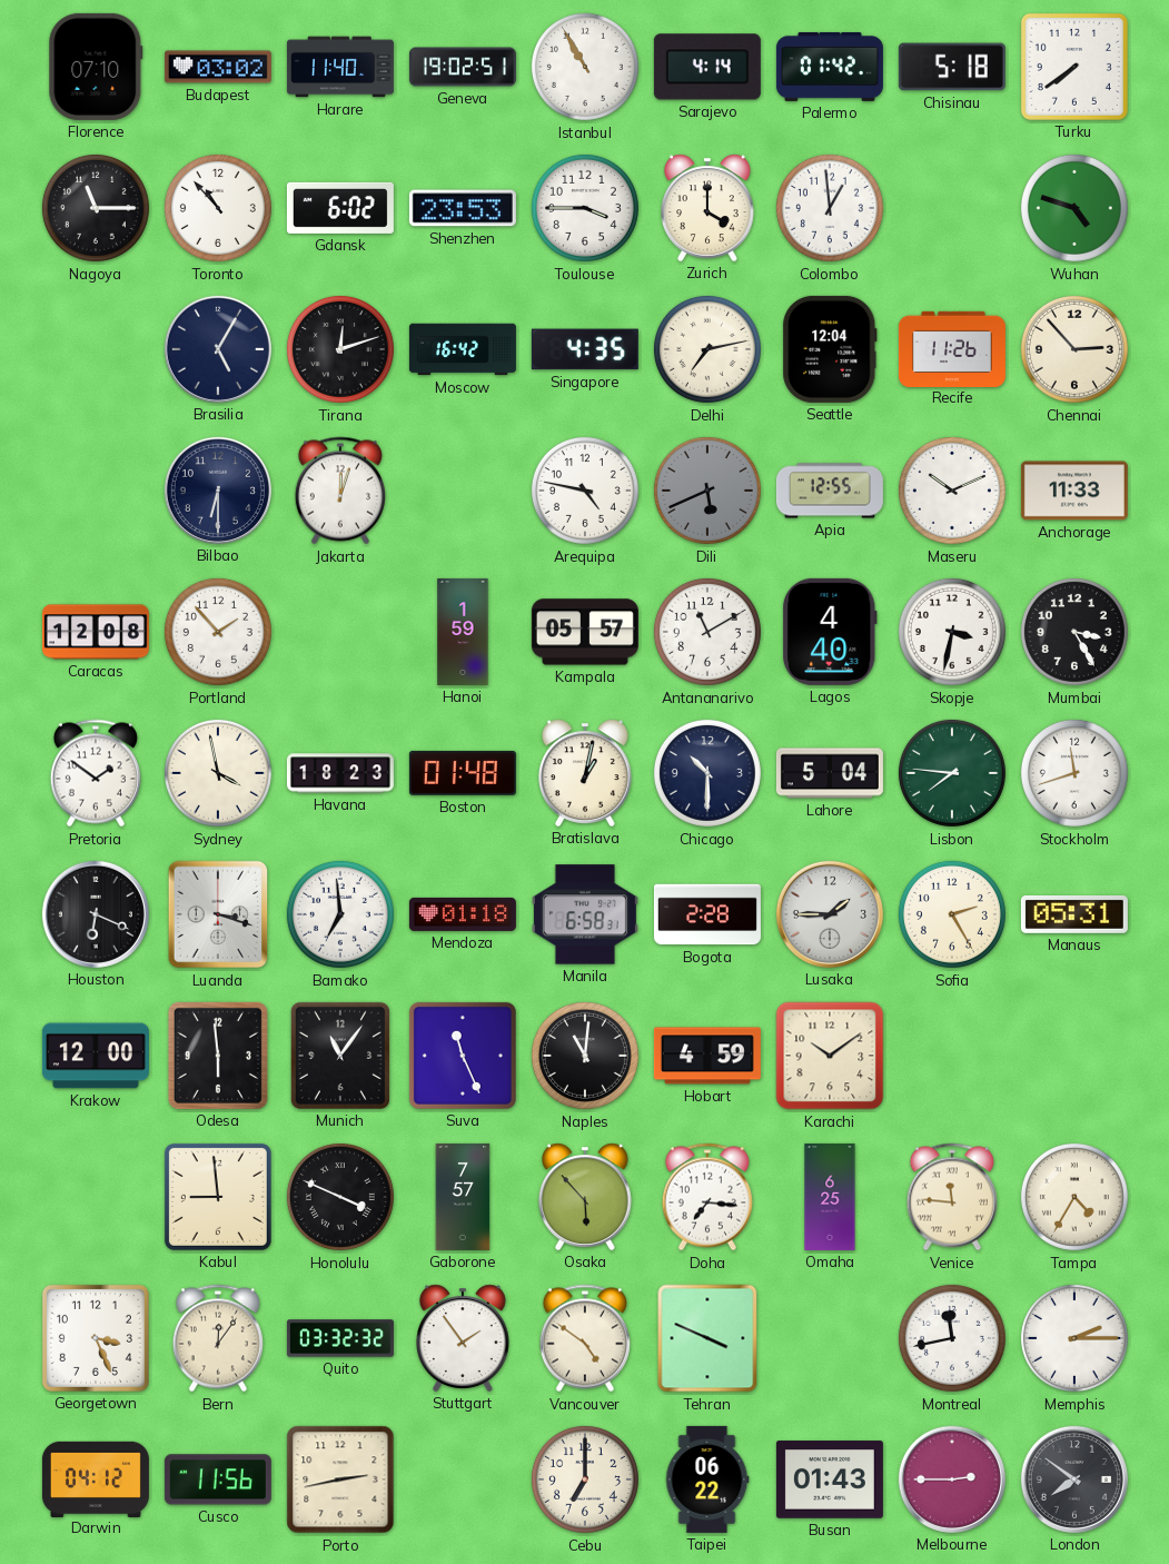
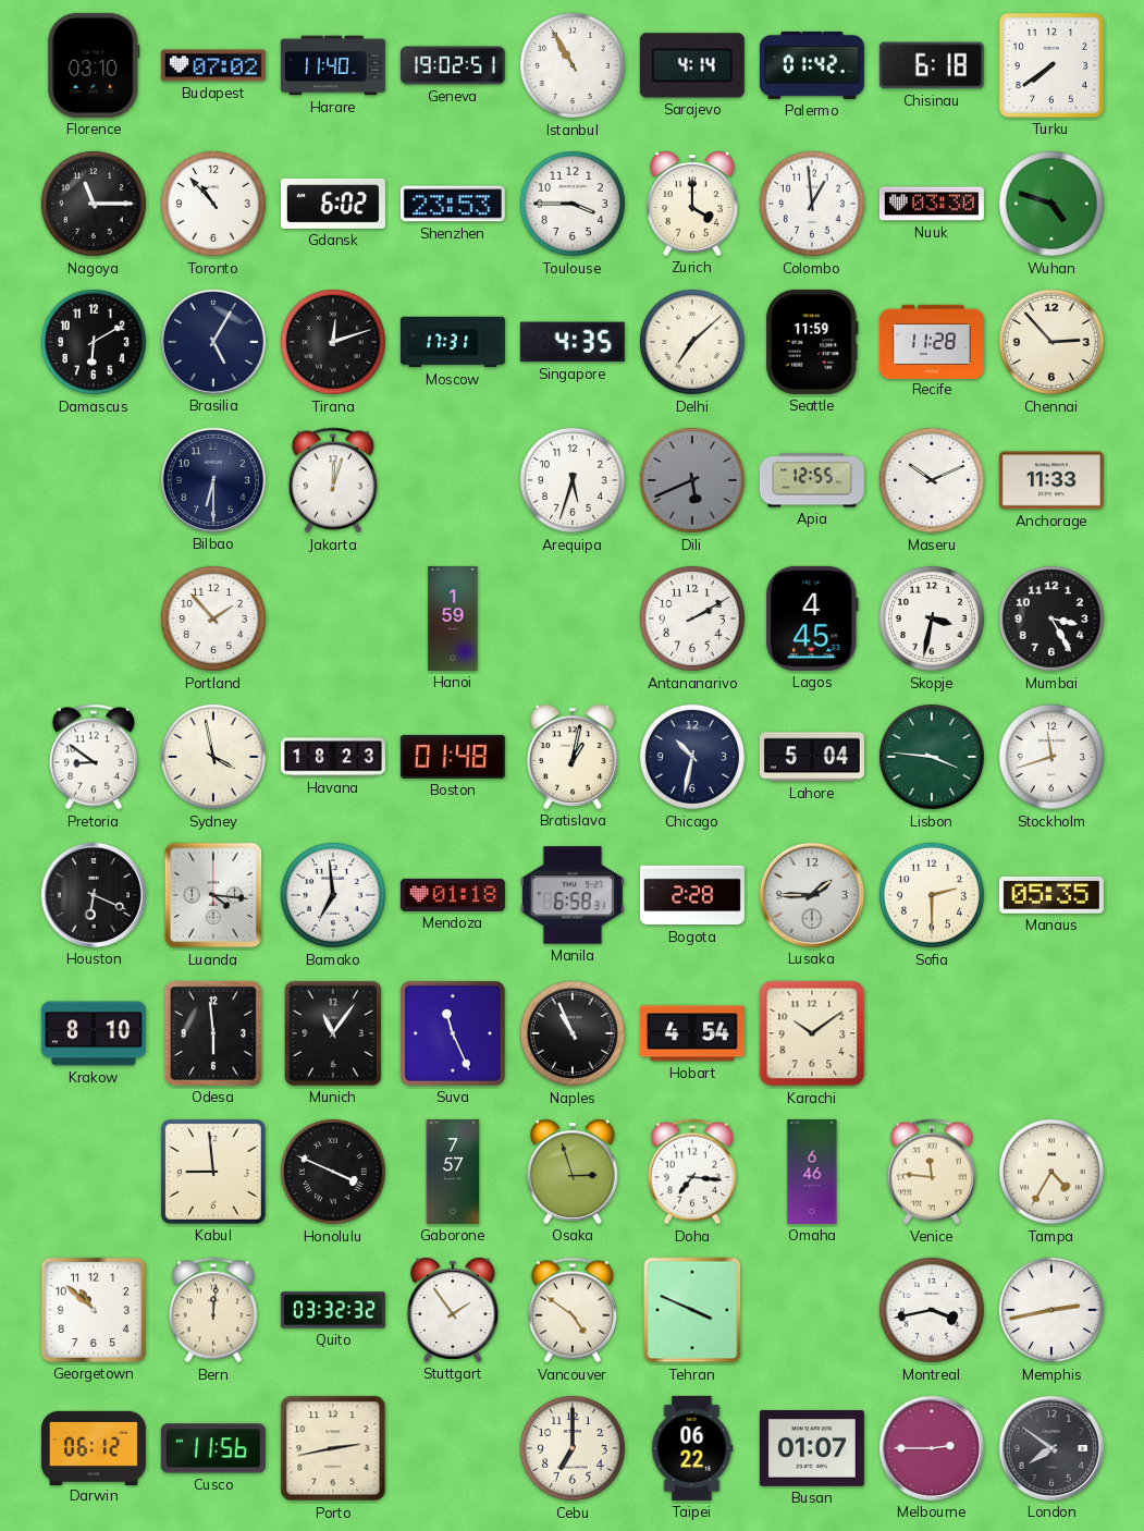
Florence: 07:10 -> 03:10 (94, 65)
Budapest: 03:02 -> 07:02 (213, 65)
Chisinau: 5:18 -> 6:18 (932, 65)
Nuuk: none -> 03:30 (932, 204)
Damascus: none -> 6:10 (94, 342)
Moscow: 16:42 -> 17:31 (453, 342)
Delhi: 7:13 -> 7:08 (692, 342)
Seattle: 12:04 -> 11:59 (812, 342)
Recife: 11:26 -> 11:28 (932, 341)
Arequipa: 4:47 -> 5:33 (573, 480)
Caracas: 12:08 -> none (96, 632)
Kampala: 05:57 -> none (585, 632)
Antananarivo: 11:10 -> 2:10 (692, 618)
Lagos: 4:40 -> 4:45 (813, 618)
Pretoria: 1:51 -> 8:51 (94, 757)
Chicago: 10:30 -> 10:32 (692, 757)
Lisbon: 7:46 -> 3:46 (932, 757)
Luanda: 3:18 -> 4:16 (213, 895)
Sofia: 2:25 -> 2:30 (932, 895)
Manaus: 05:31 -> 05:35 (1051, 895)
Krakow: 12:00 -> 8:10 (94, 1033)
Naples: 11:01 -> 10:56 (573, 1033)
Hobart: 4:59 -> 4:54 (692, 1033)
Osaka: 5:53 -> 2:57 (574, 1172)
Omaha: 6:25 -> 6:46 (812, 1172)
Georgetown: 3:26 -> 10:52 (94, 1310)
Bern: 12:06 -> 12:01 (213, 1310)
Montreal: 11:43 -> 3:43 (932, 1310)
Memphis: 2:15 -> 2:43 (1051, 1310)
Darwin: 04:12 -> 06:12 (94, 1447)
Busan: 01:43 -> 01:07 (812, 1448)
